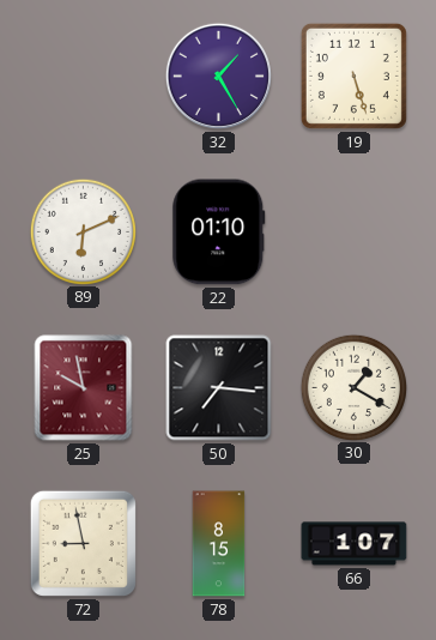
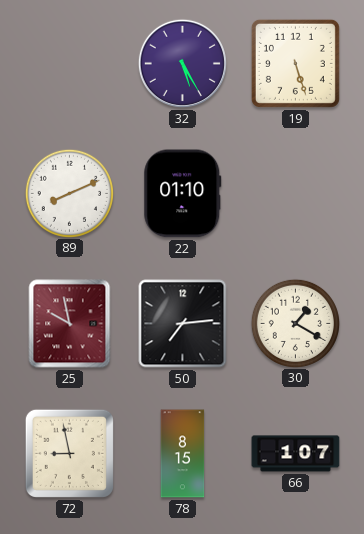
32: 1:25 -> 5:25 (182, 63)
89: 6:11 -> 8:11 (69, 193)
50: 7:16 -> 7:14 (183, 324)
